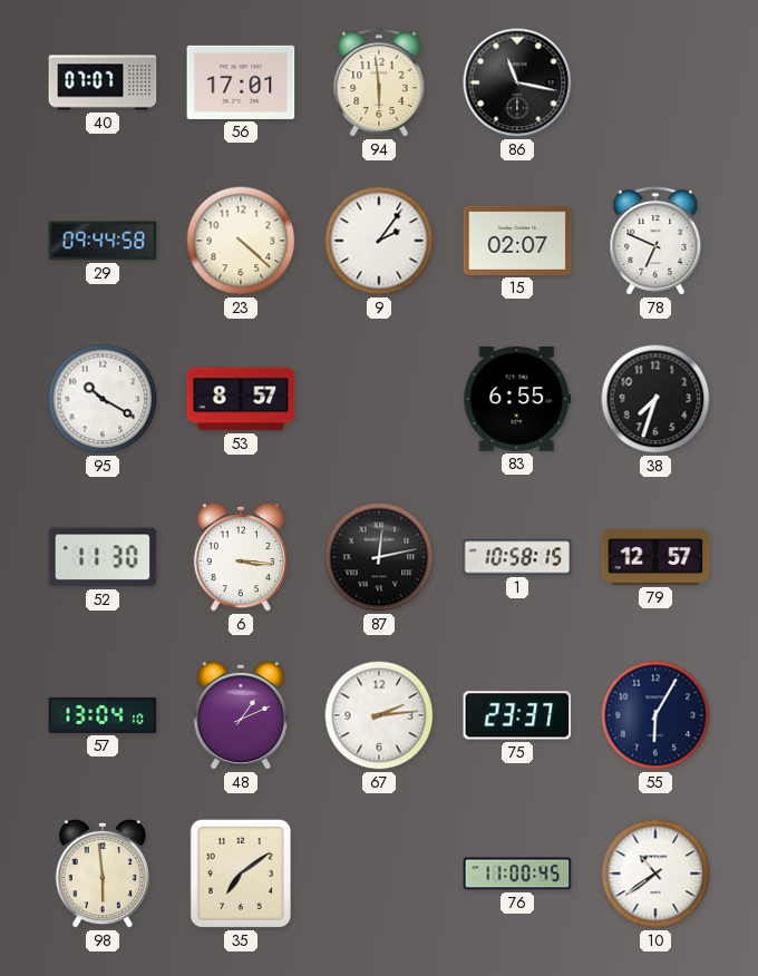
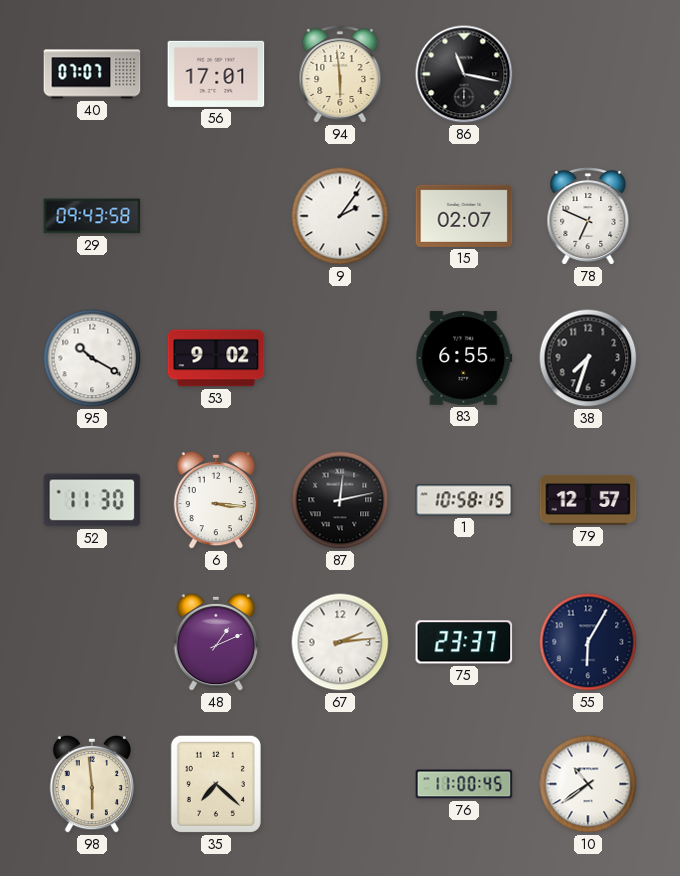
29: 09:44 -> 09:43 (92, 216)
23: 4:22 -> none (241, 241)
53: 8:57 -> 9:02 (216, 358)
57: 13:04 -> none (103, 715)
35: 7:09 -> 7:22 (216, 784)
